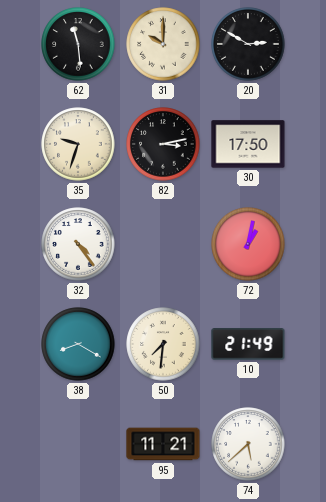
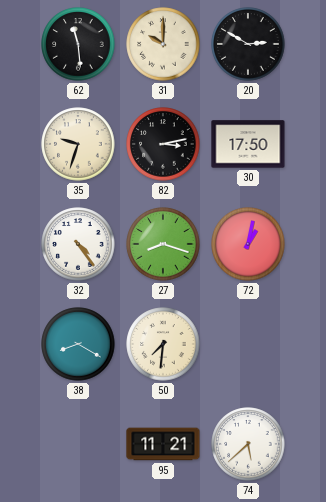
27: none -> 8:18 (163, 244)
10: 21:49 -> none (248, 344)
